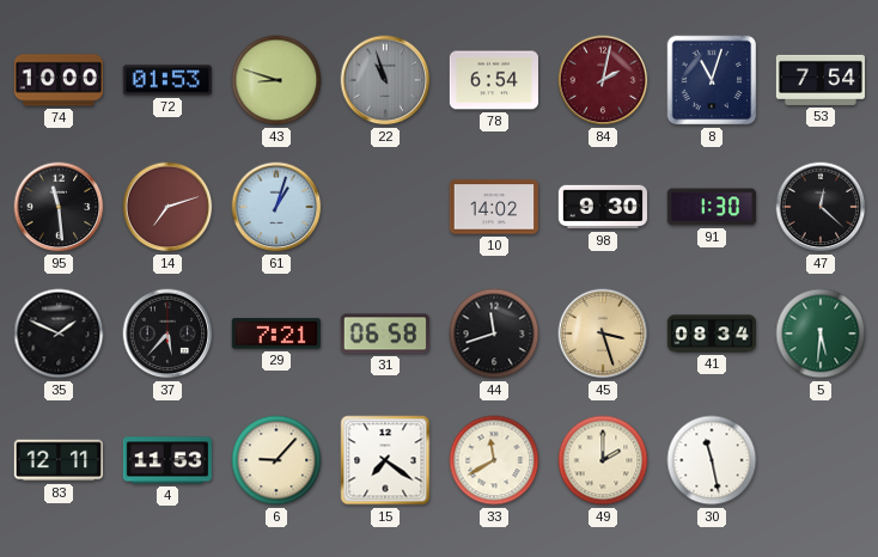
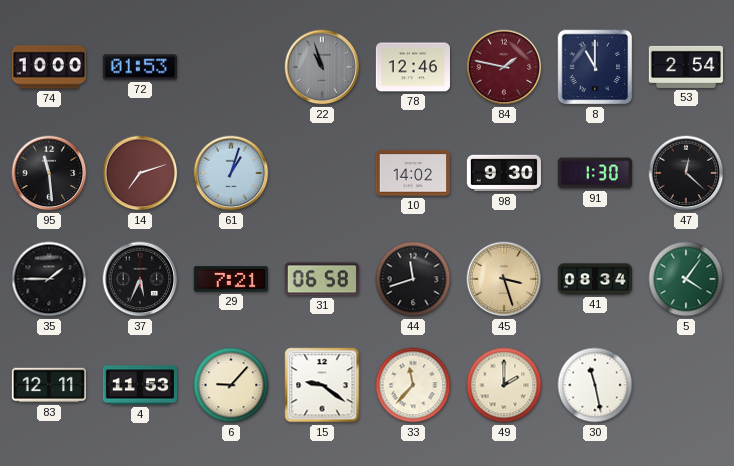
43: 8:48 -> none (276, 80)
78: 6:54 -> 12:46 (412, 67)
84: 2:02 -> 1:47 (504, 67)
8: 11:03 -> 11:00 (595, 67)
53: 7:54 -> 2:54 (685, 67)
35: 1:49 -> 1:45 (49, 279)
37: 5:37 -> 5:34 (140, 279)
5: 5:31 -> 4:06 (686, 279)
15: 7:21 -> 9:21 (322, 385)
33: 11:40 -> 11:37 (413, 385)
